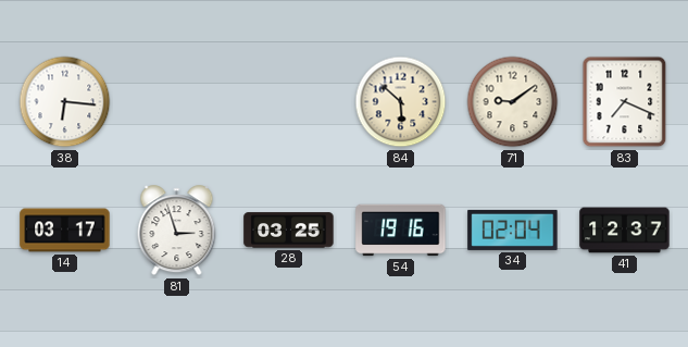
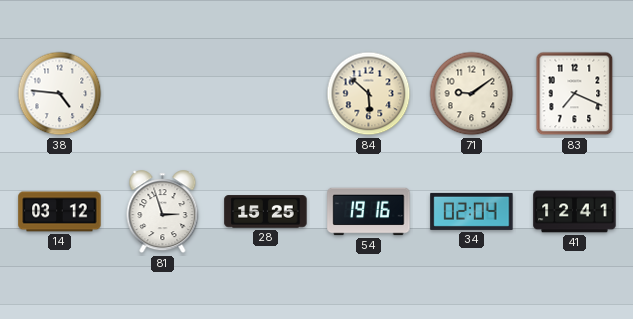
38: 6:16 -> 4:46 (60, 94)
14: 03:17 -> 03:12 (60, 212)
28: 03:25 -> 15:25 (266, 212)
41: 12:37 -> 12:41 (575, 212)
